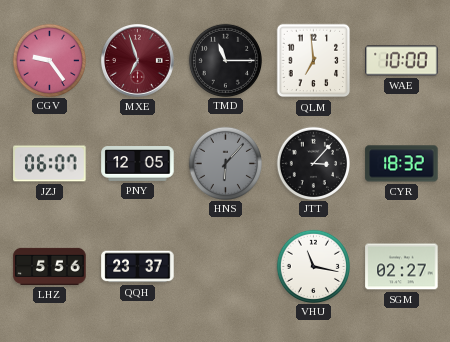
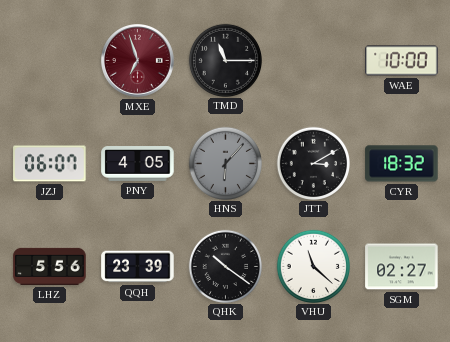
CGV: 9:24 -> none (49, 60)
QLM: 6:59 -> none (314, 61)
PNY: 12:05 -> 4:05 (138, 164)
JTT: 3:07 -> 3:10 (313, 163)
QQH: 23:37 -> 23:39 (138, 267)
QHK: none -> 10:21 (225, 266)
VHU: 11:17 -> 11:22 (313, 266)
